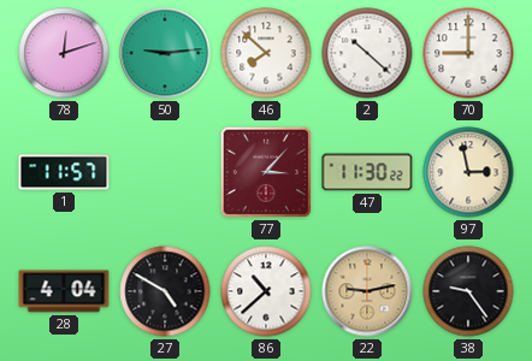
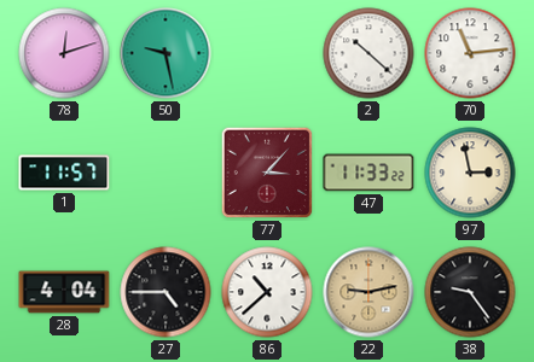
50: 9:14 -> 9:28 (166, 53)
46: 7:52 -> none (266, 53)
70: 9:00 -> 11:14 (470, 53)
47: 11:30 -> 11:33 (368, 173)
27: 4:50 -> 4:45 (166, 292)
